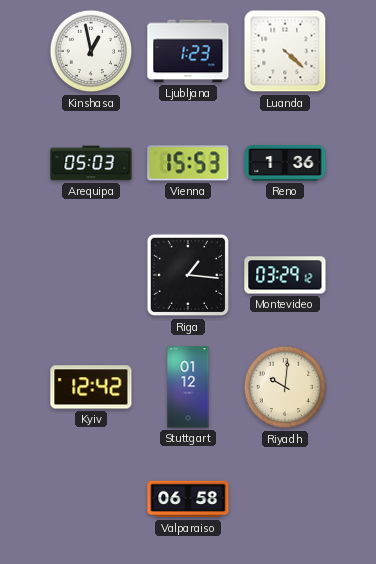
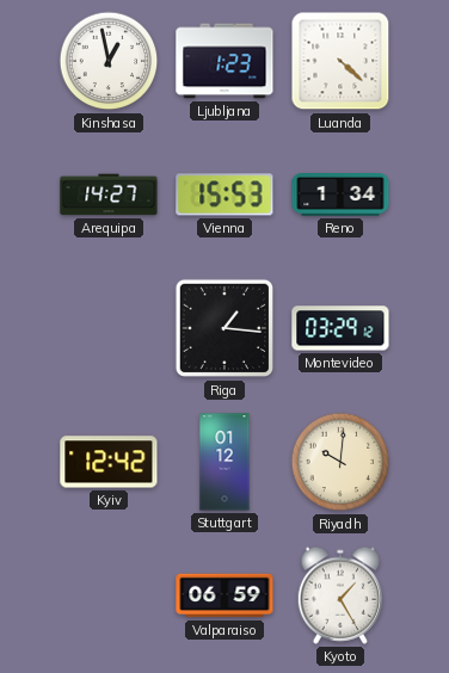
Arequipa: 05:03 -> 14:27 (109, 195)
Reno: 1:36 -> 1:34 (340, 196)
Valparaiso: 06:58 -> 06:59 (224, 595)
Kyoto: none -> 1:25 (340, 595)
